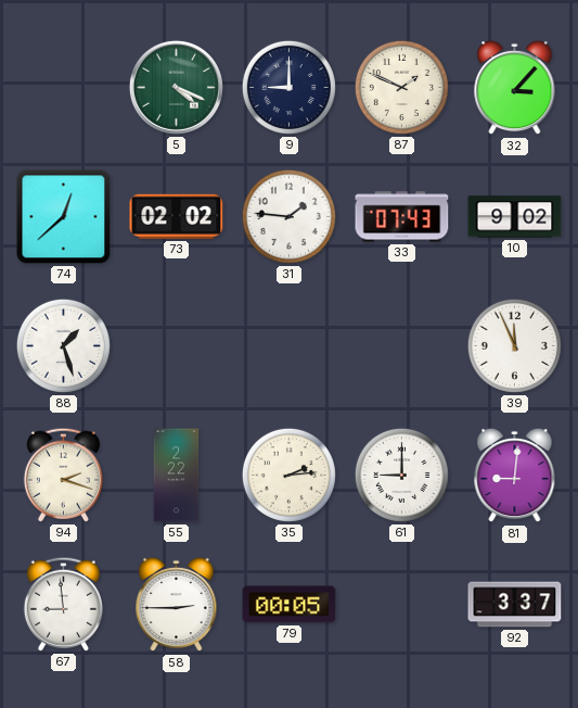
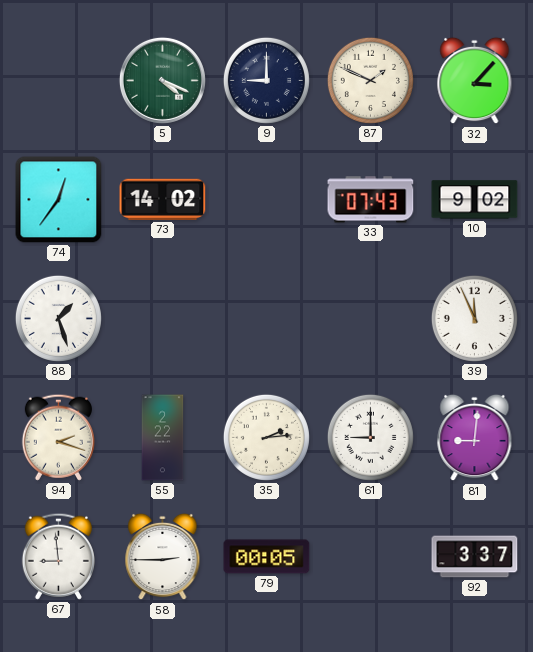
74: 12:38 -> 12:36 (59, 200)
73: 02:02 -> 14:02 (163, 199)
31: 1:46 -> none (288, 216)
